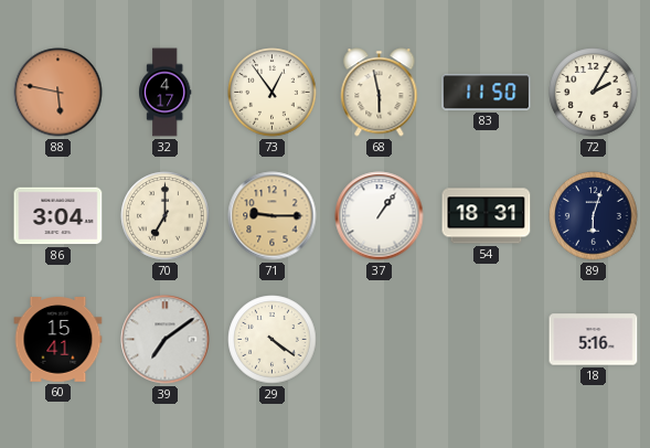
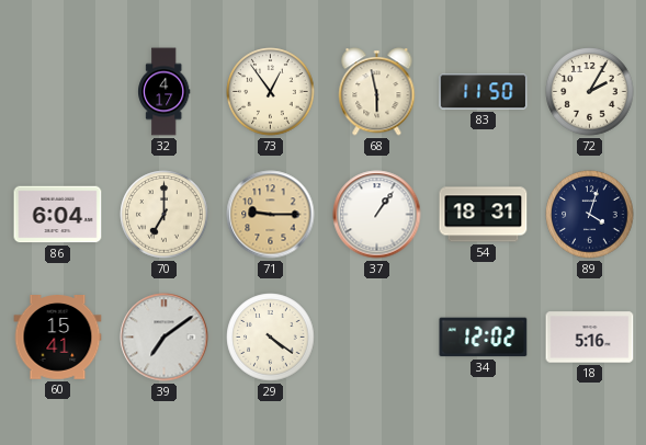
88: 5:47 -> none (58, 93)
86: 3:04 -> 6:04 (58, 215)
89: 6:03 -> 4:03 (590, 215)
34: none -> 12:02 (484, 338)
